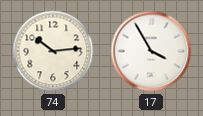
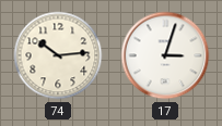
17: 3:55 -> 3:03 (165, 55)
